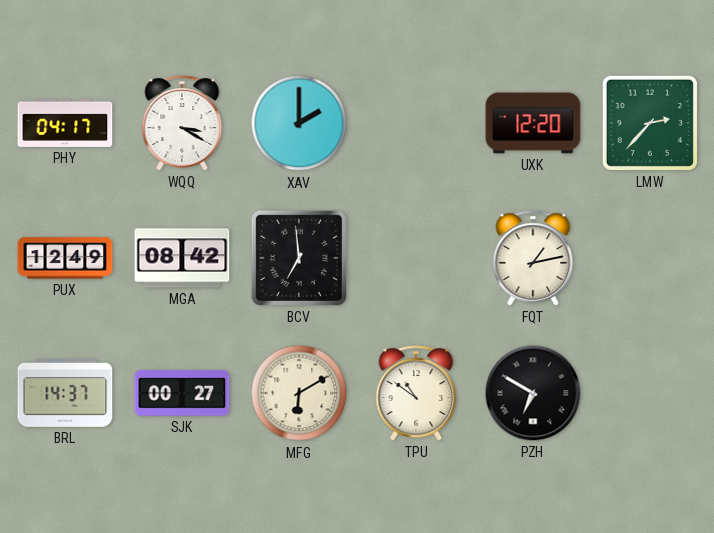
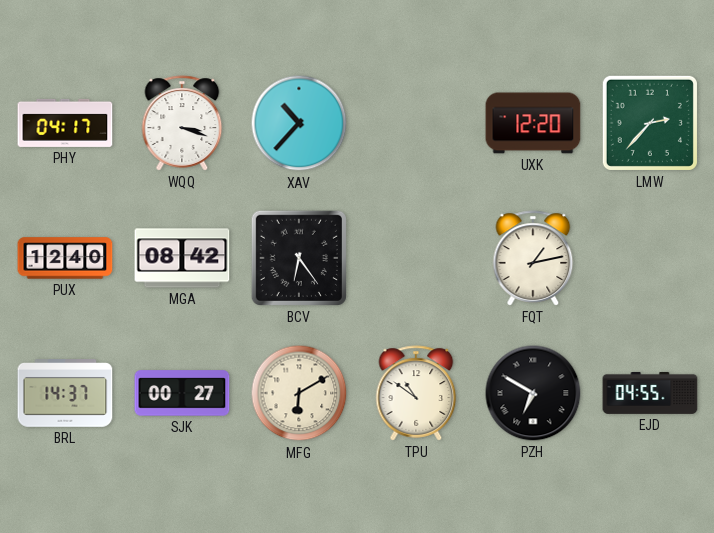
WQQ: 3:20 -> 3:18 (182, 123)
XAV: 2:00 -> 10:37 (299, 123)
PUX: 12:49 -> 12:40 (65, 258)
BCV: 6:59 -> 6:24 (299, 258)
EJD: none -> 04:55 (650, 393)
